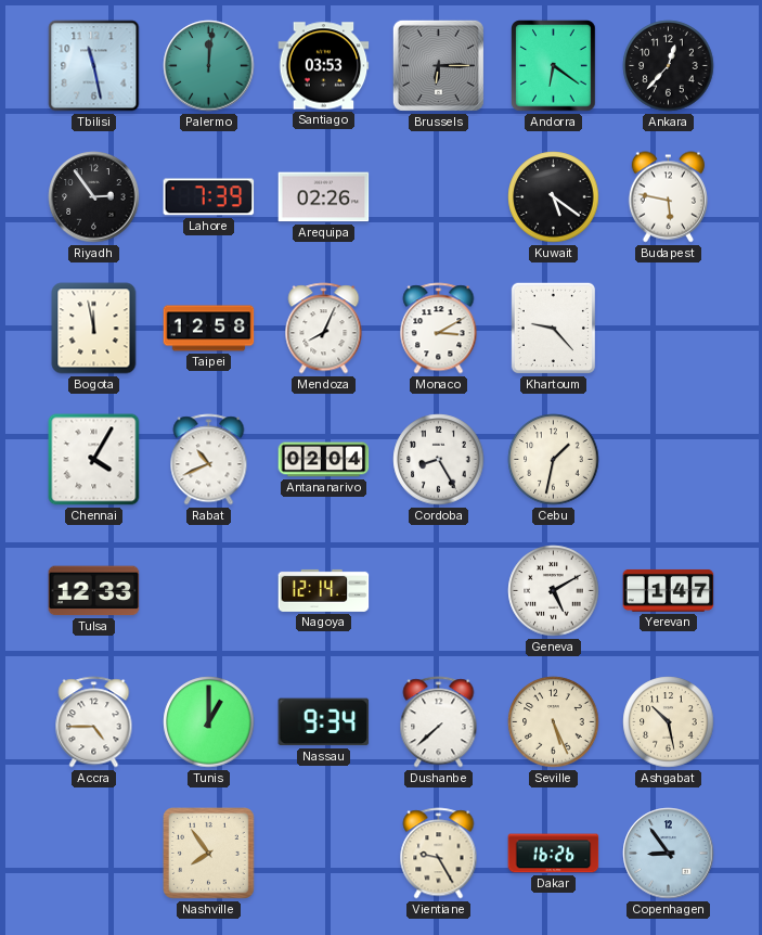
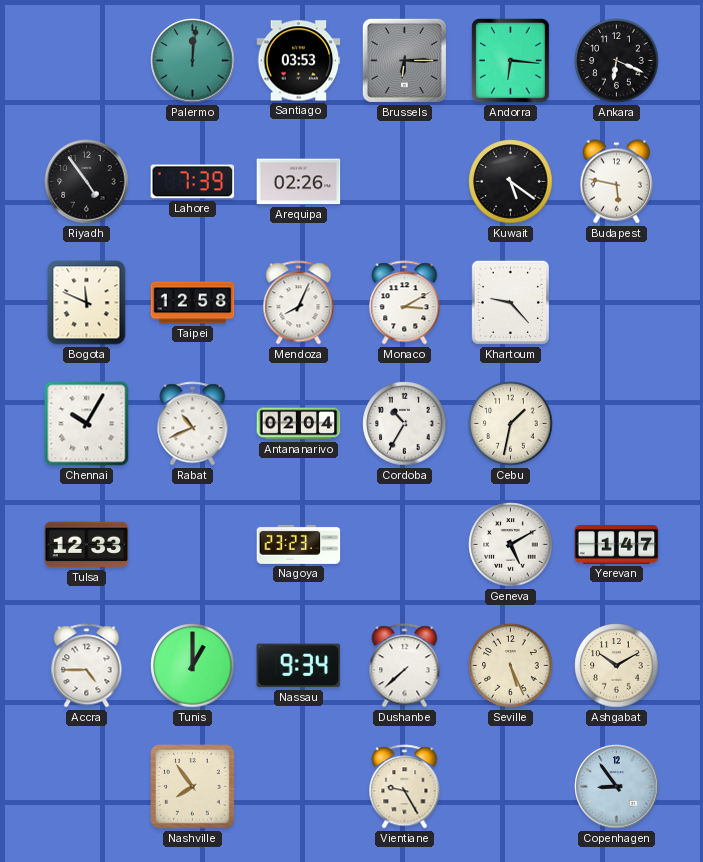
Tbilisi: 11:28 -> none (94, 66)
Andorra: 6:21 -> 6:16 (511, 61)
Ankara: 12:37 -> 6:19 (617, 61)
Riyadh: 2:54 -> 4:54 (87, 182)
Bogota: 11:58 -> 11:49 (87, 303)
Chennai: 4:05 -> 10:05 (87, 424)
Cordoba: 8:25 -> 10:35 (405, 424)
Nagoya: 12:14 -> 23:23 (299, 544)
Ashgabat: 10:28 -> 10:10 (617, 666)
Dakar: 16:26 -> none (554, 854)
